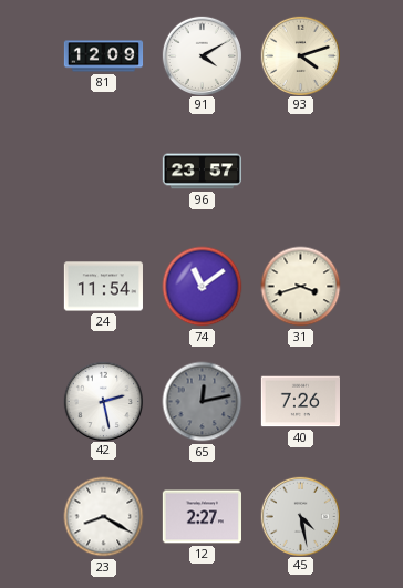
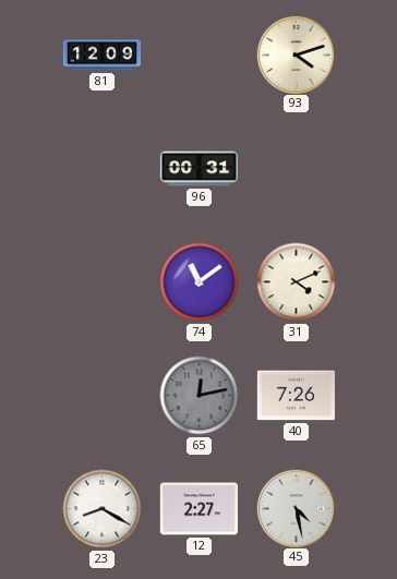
91: 4:10 -> none (201, 55)
96: 23:57 -> 00:31 (198, 169)
24: 11:54 -> none (103, 287)
31: 3:42 -> 4:11 (297, 282)
42: 2:28 -> none (103, 401)
